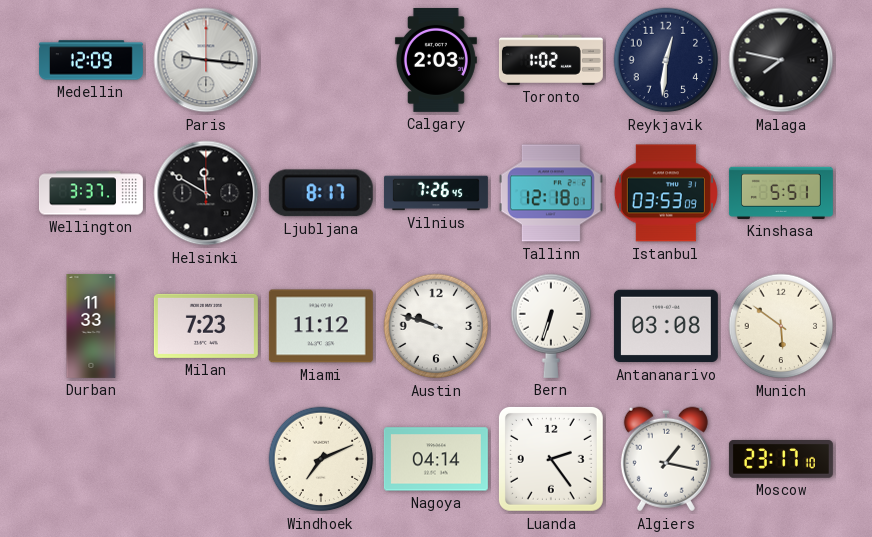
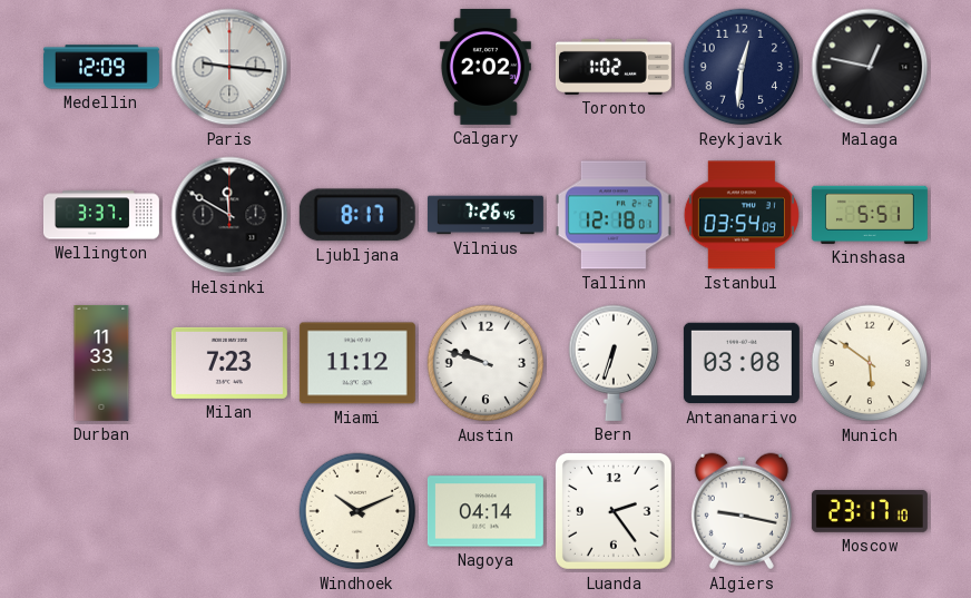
Calgary: 2:03 -> 2:02 (485, 67)
Malaga: 7:47 -> 12:47 (870, 67)
Istanbul: 03:53 -> 03:54 (742, 215)
Windhoek: 7:11 -> 10:11 (357, 511)
Algiers: 1:17 -> 9:17 (742, 511)
